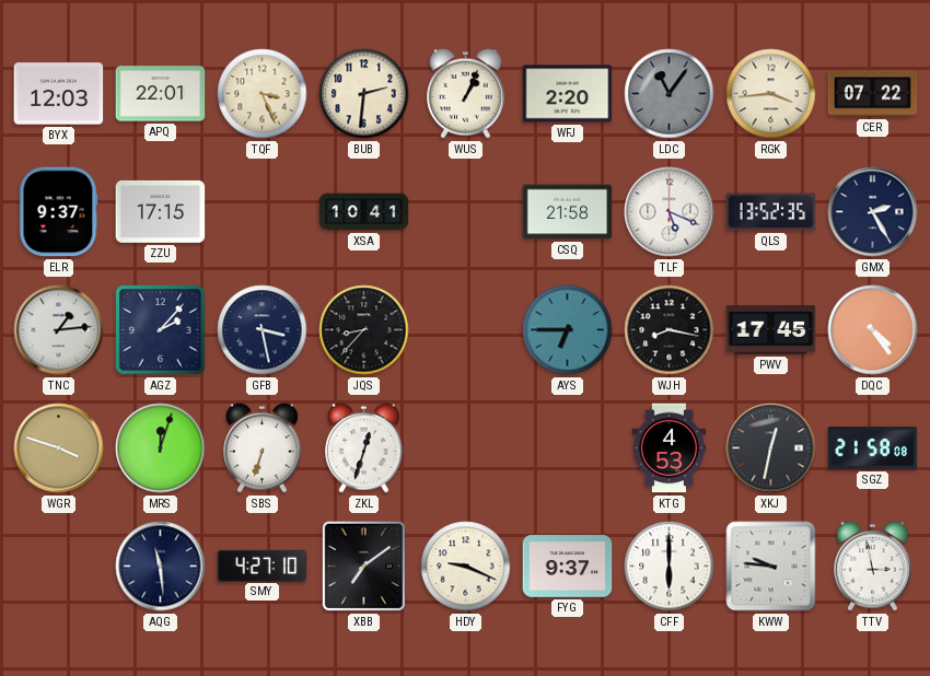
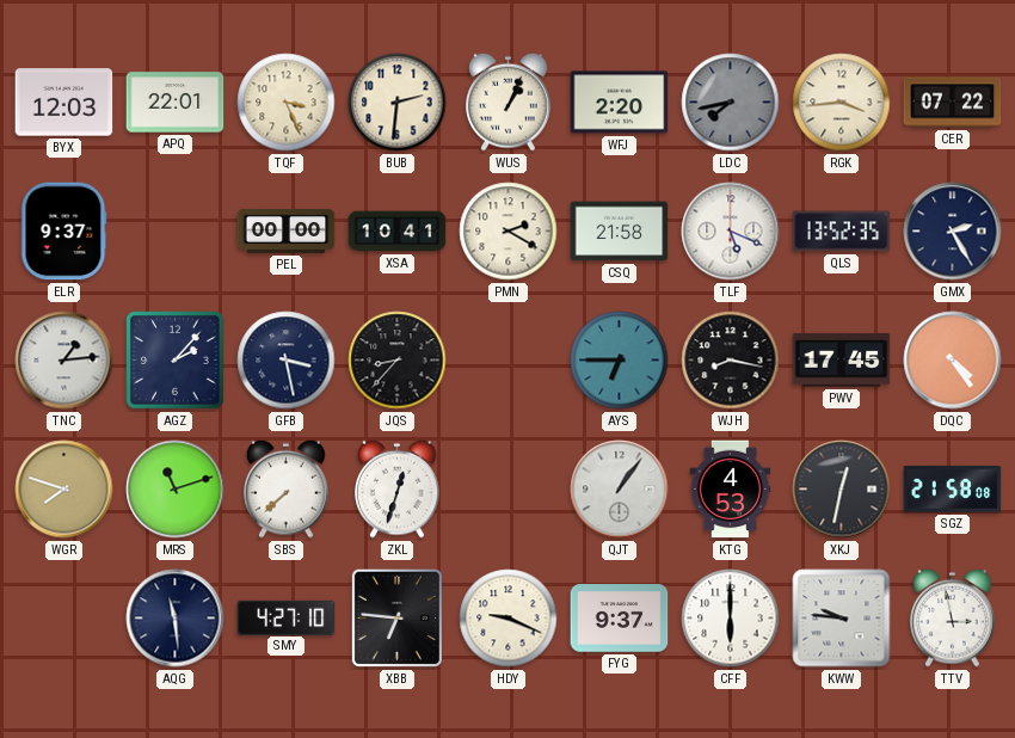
LDC: 11:06 -> 7:43 (731, 103)
ZZU: 17:15 -> none (161, 211)
PEL: none -> 00:00 (287, 230)
PMN: none -> 2:20 (509, 232)
WGR: 3:48 -> 7:48 (64, 490)
MRS: 12:03 -> 11:12 (176, 490)
SBS: 6:33 -> 7:38 (287, 488)
QJT: none -> 1:06 (620, 490)
XBB: 7:09 -> 6:46 (396, 617)
